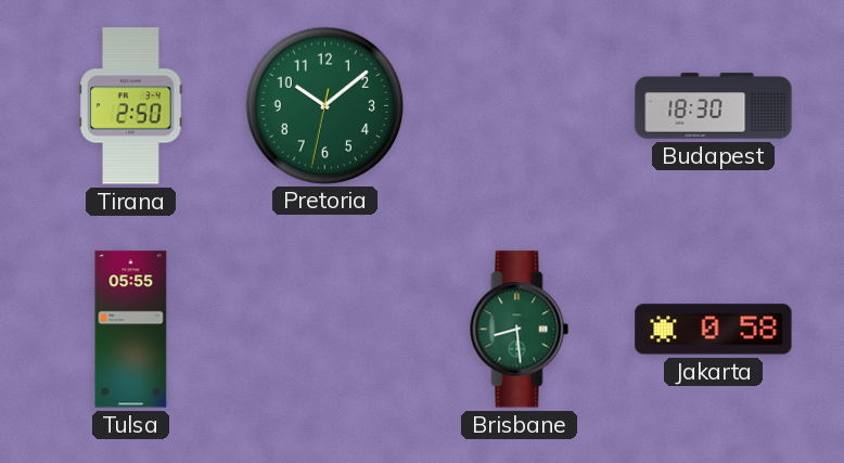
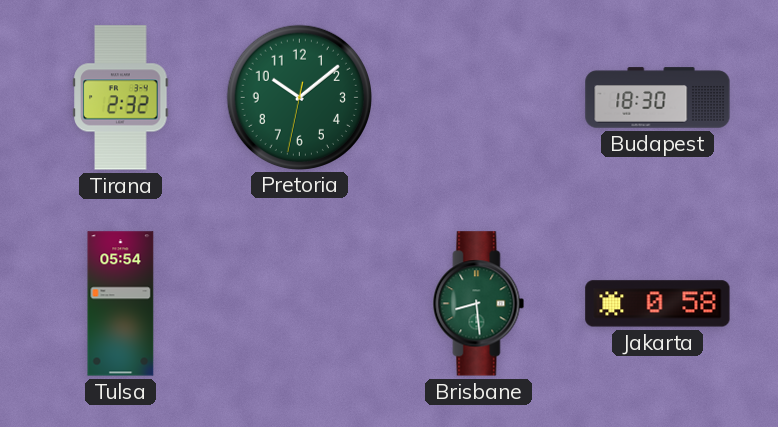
Tirana: 2:50 -> 2:32 (121, 98)
Tulsa: 05:55 -> 05:54 (121, 304)
